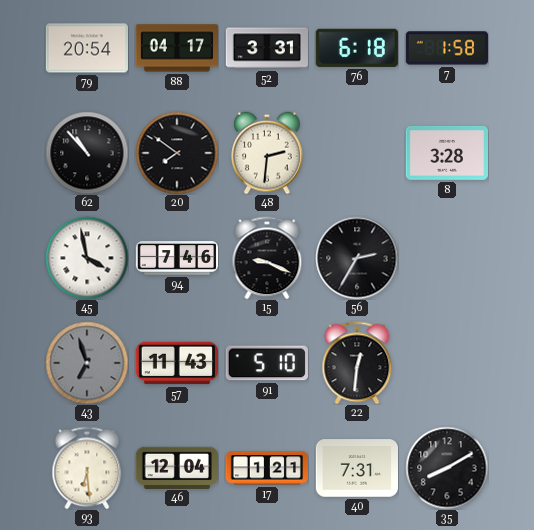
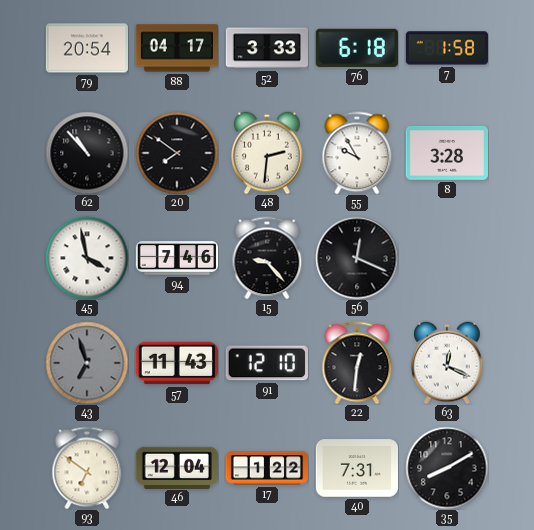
52: 3:31 -> 3:33 (266, 48)
55: none -> 9:55 (357, 153)
15: 9:19 -> 9:23 (267, 258)
56: 2:35 -> 12:19 (357, 258)
91: 5:10 -> 12:10 (267, 363)
63: none -> 12:19 (447, 363)
93: 6:29 -> 6:51 (87, 468)
17: 1:21 -> 1:22 (266, 468)
